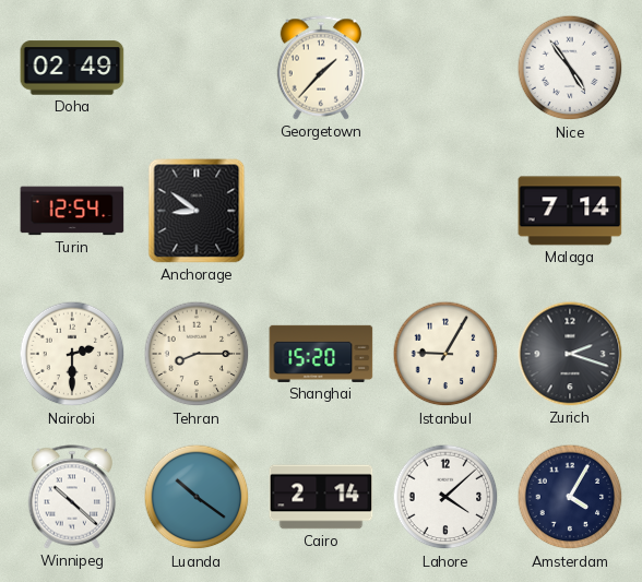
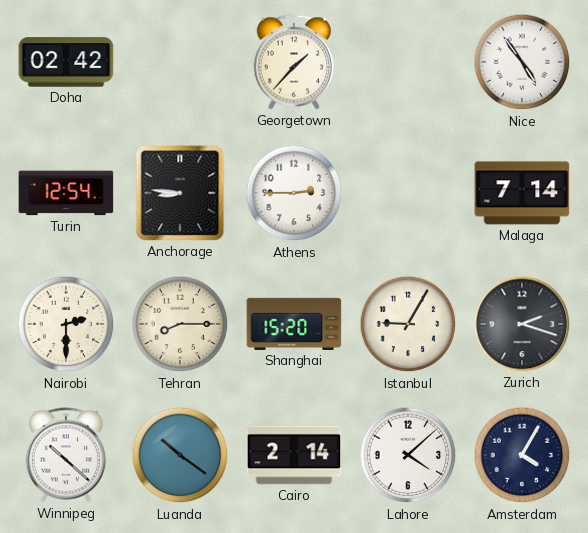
Doha: 02:49 -> 02:42 (66, 62)
Anchorage: 8:51 -> 8:46 (180, 193)
Athens: none -> 2:45 (294, 193)
